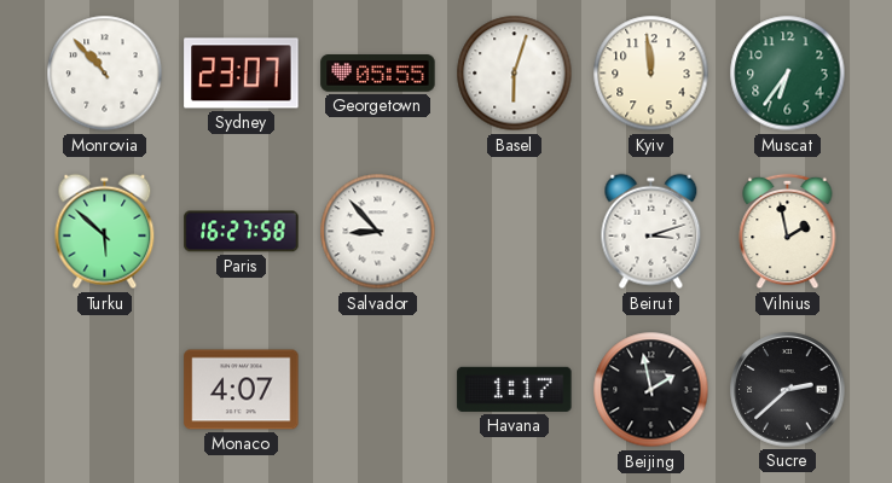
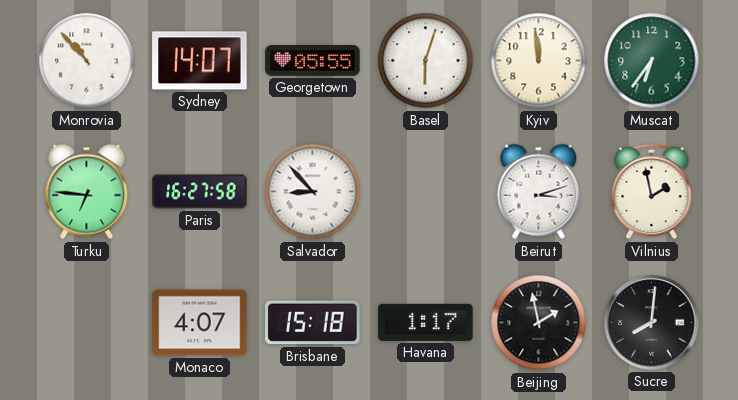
Sydney: 23:07 -> 14:07 (200, 61)
Turku: 5:52 -> 6:46 (87, 192)
Brisbane: none -> 15:18 (313, 323)
Sucre: 2:38 -> 8:01 (652, 323)
